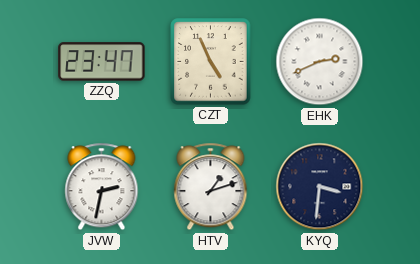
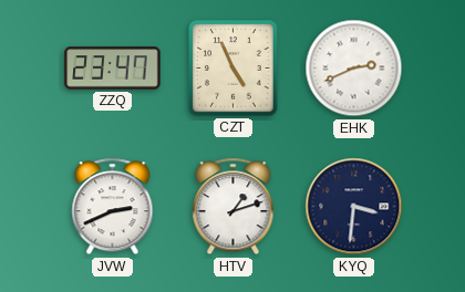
JVW: 2:32 -> 2:41 (113, 207)
